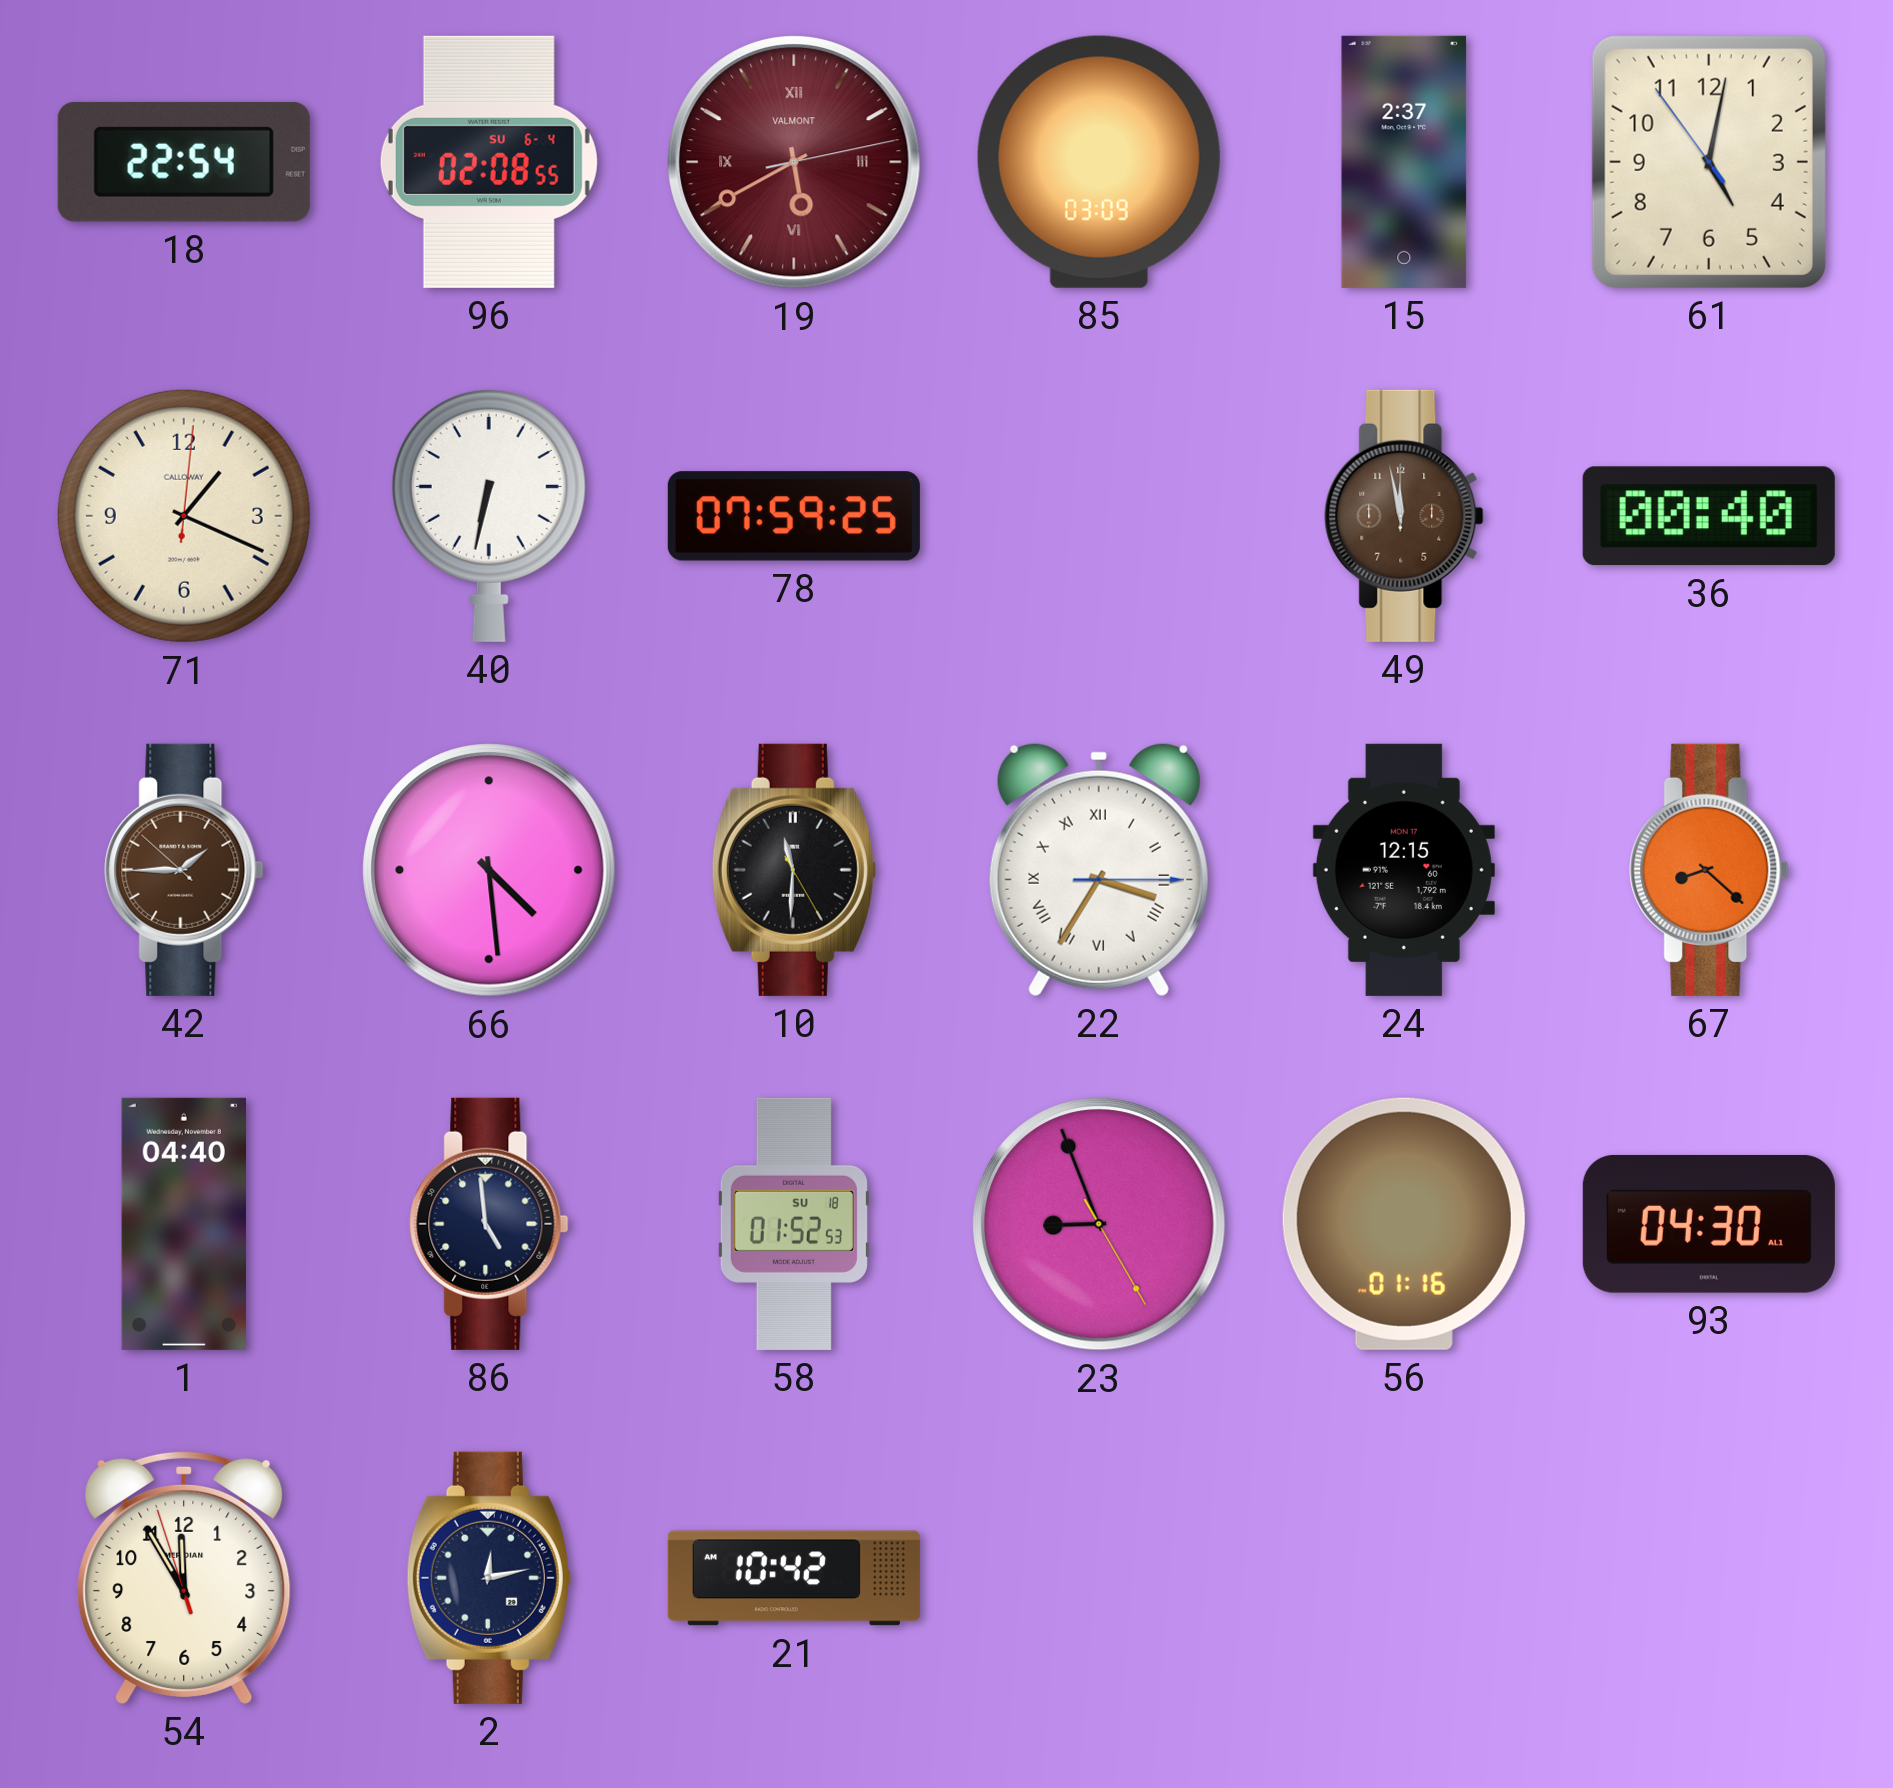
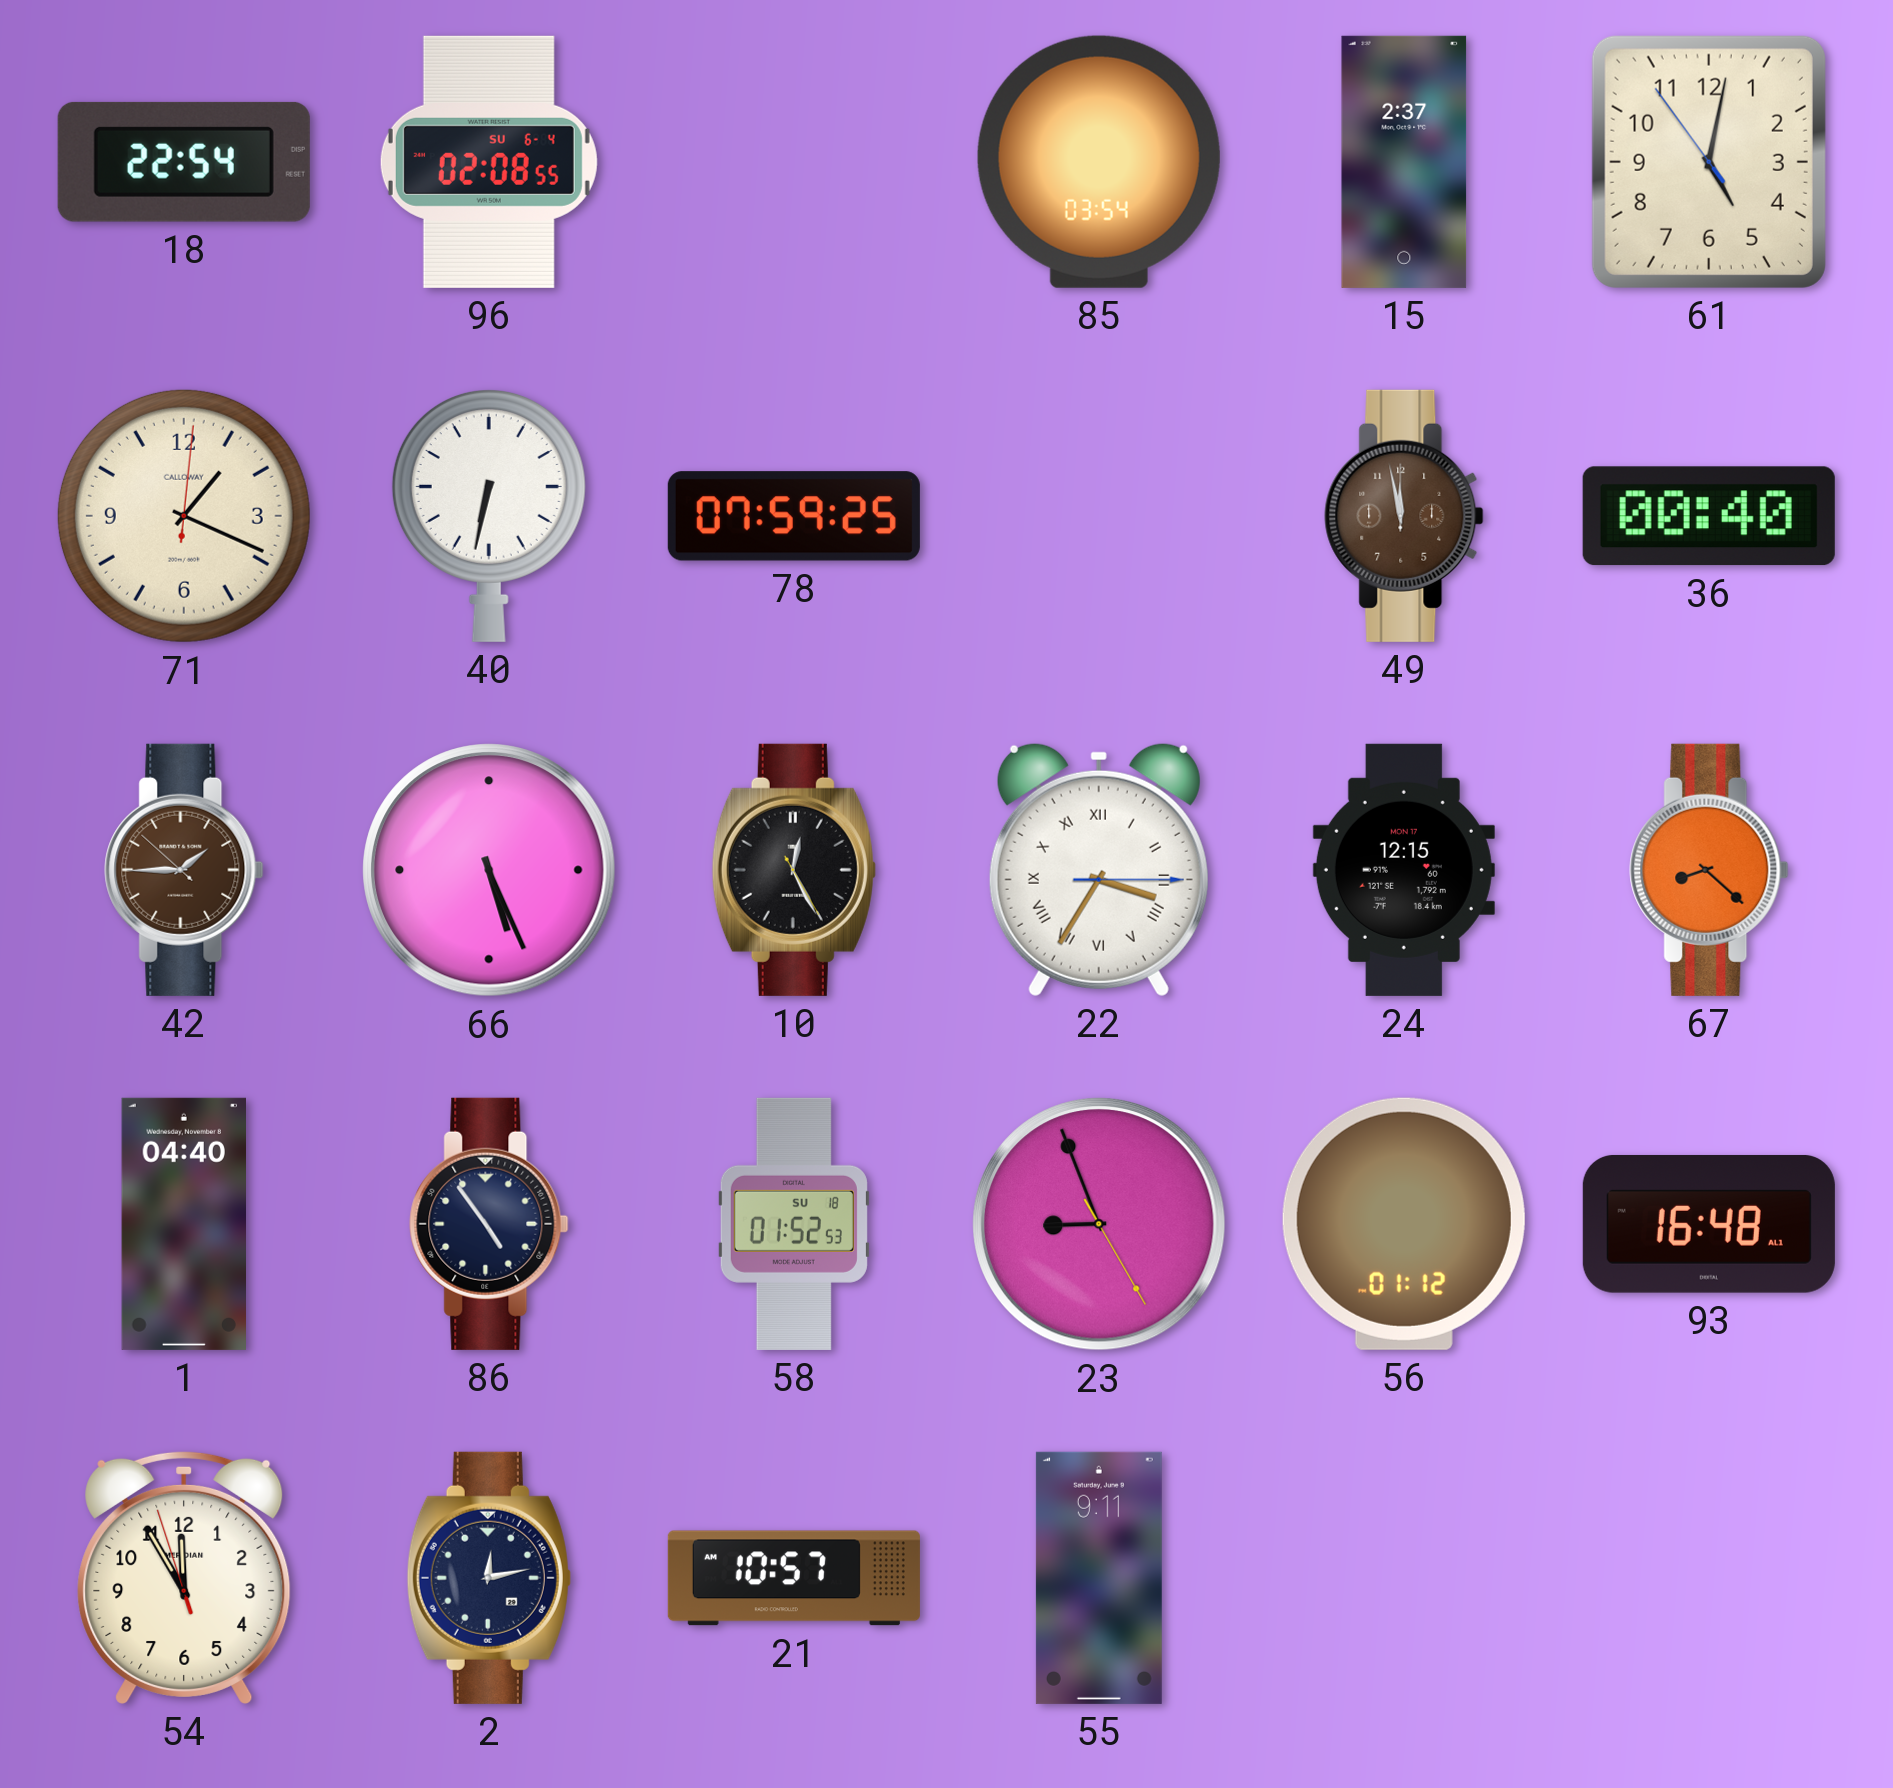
19: 5:40 -> none (794, 162)
85: 03:09 -> 03:54 (1099, 162)
66: 4:29 -> 5:26 (489, 870)
10: 11:30 -> 12:25 (794, 870)
86: 4:59 -> 4:54 (489, 1224)
56: 01:16 -> 01:12 (1404, 1224)
93: 04:30 -> 16:48 (1709, 1224)
21: 10:42 -> 10:57 (794, 1578)
55: none -> 9:11 (1099, 1578)
